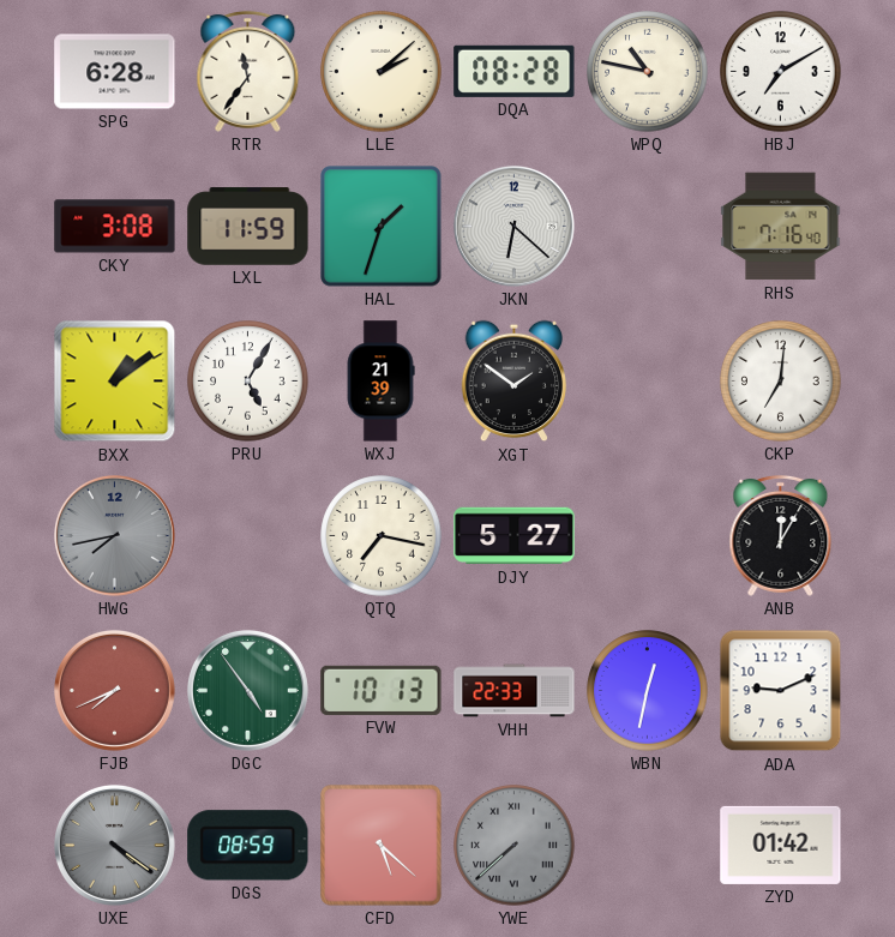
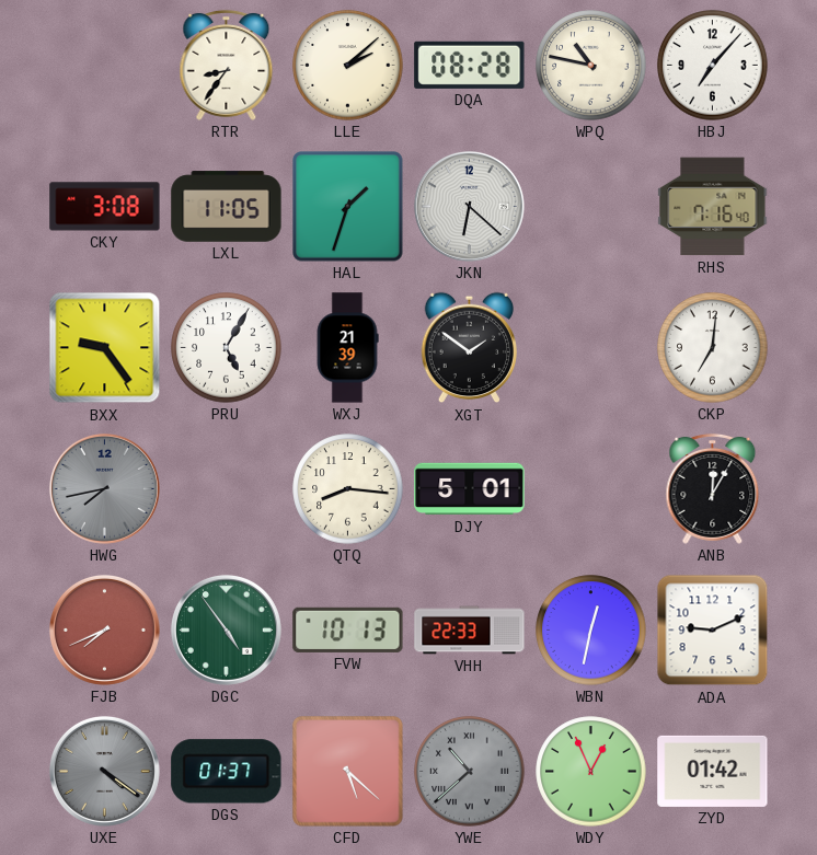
SPG: 6:28 -> none (115, 72)
RTR: 11:36 -> 8:36 (227, 65)
HBJ: 7:10 -> 7:07 (713, 66)
LXL: 11:59 -> 11:05 (227, 207)
BXX: 1:09 -> 9:24 (105, 348)
QTQ: 7:17 -> 8:16 (348, 489)
DJY: 5:27 -> 5:01 (470, 489)
DGS: 08:59 -> 01:37 (227, 772)
YWE: 7:38 -> 10:38 (470, 772)
WDY: none -> 12:56 (591, 772)
